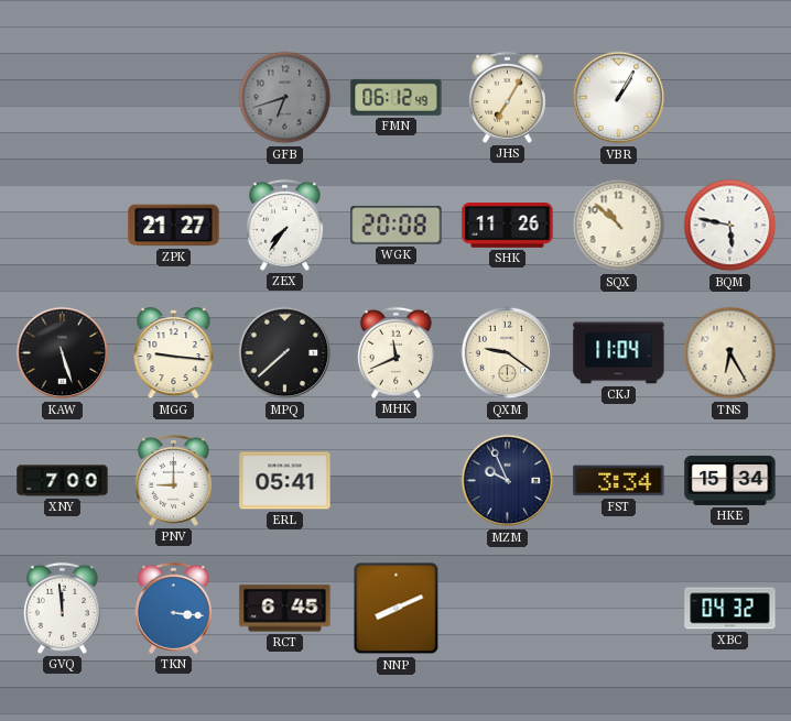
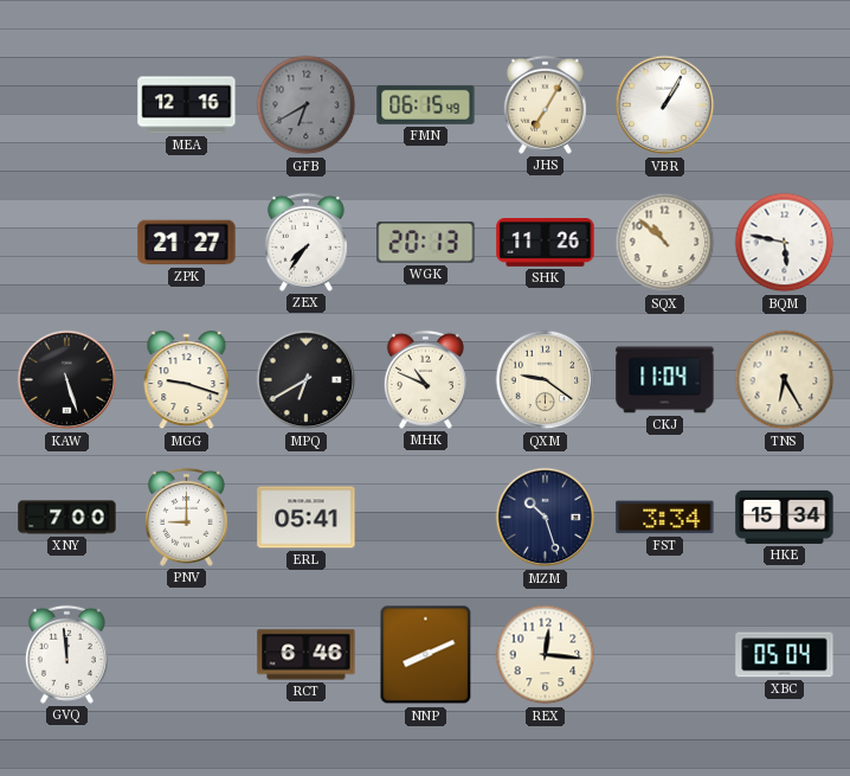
MEA: none -> 12:16 (187, 105)
GFB: 6:42 -> 6:40 (307, 105)
FMN: 06:12 -> 06:15 (426, 104)
WGK: 20:08 -> 20:13 (426, 243)
MGG: 9:16 -> 9:18 (187, 380)
MPQ: 7:38 -> 6:40 (307, 380)
MHK: 11:41 -> 10:49 (425, 379)
MZM: 9:56 -> 10:27 (546, 518)
TKN: 3:16 -> none (173, 608)
RCT: 6:45 -> 6:46 (307, 655)
REX: none -> 12:16 (546, 655)
XBC: 04:32 -> 05:04 (785, 655)
